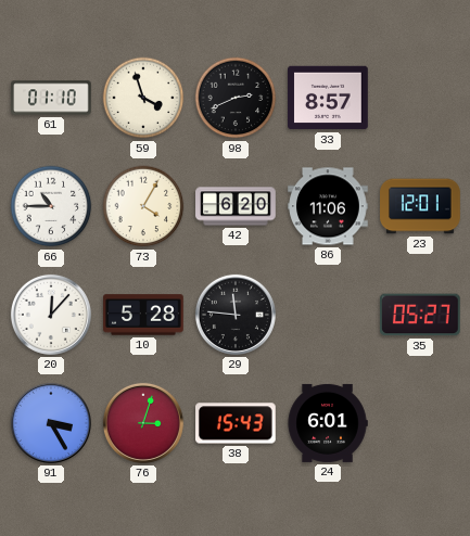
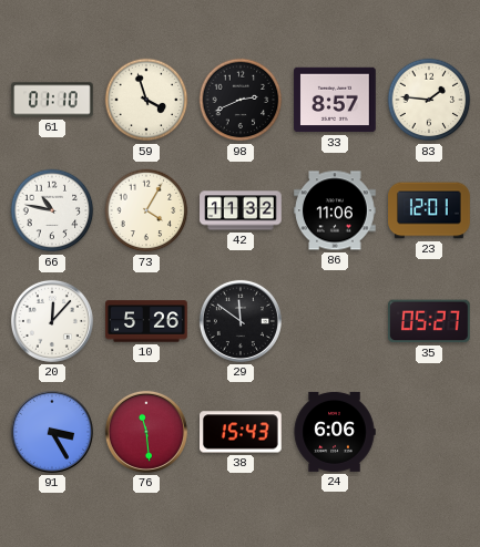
83: none -> 1:46 (429, 100)
66: 10:45 -> 10:47 (52, 210)
42: 6:20 -> 11:32 (241, 210)
10: 5:28 -> 5:26 (146, 321)
29: 11:46 -> 11:51 (241, 321)
76: 3:03 -> 11:29 (146, 432)
24: 6:01 -> 6:06 (335, 432)
